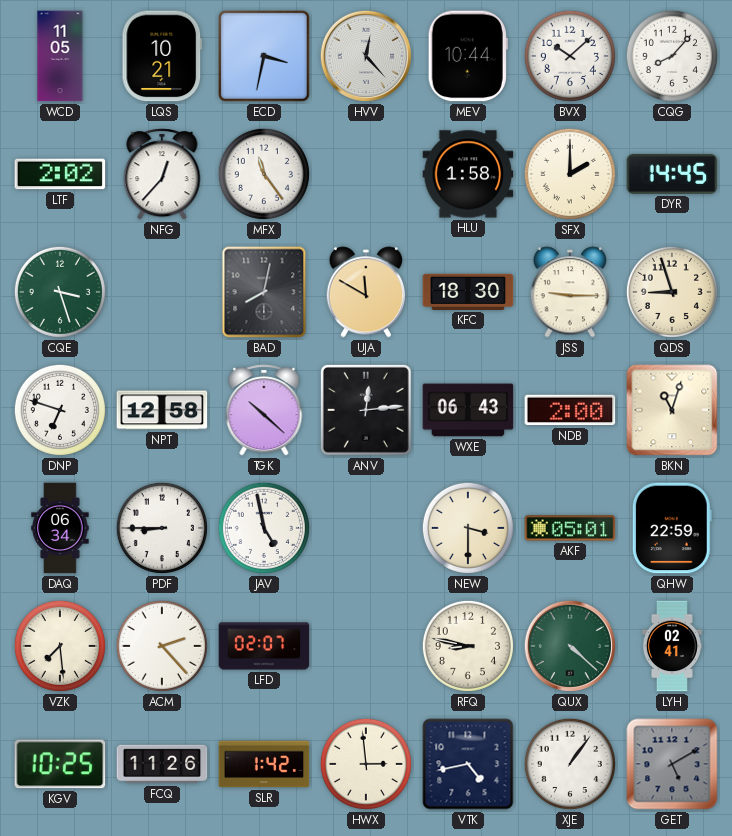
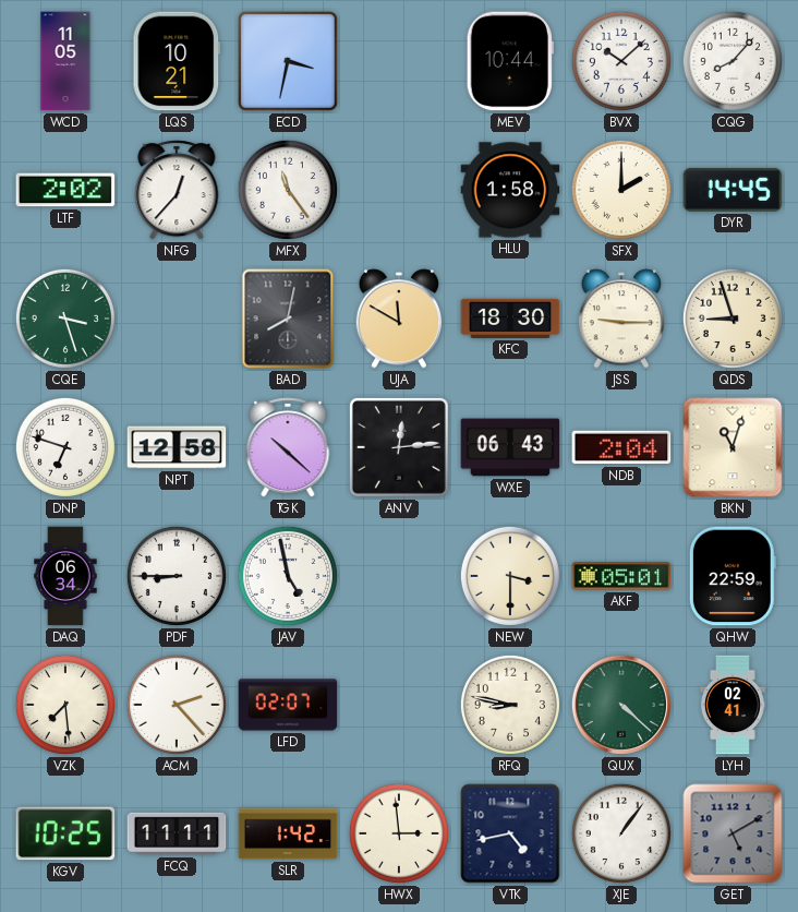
HVV: 12:23 -> none (366, 56)
NDB: 2:00 -> 2:04 (621, 447)
FCQ: 11:26 -> 11:11 (177, 833)
